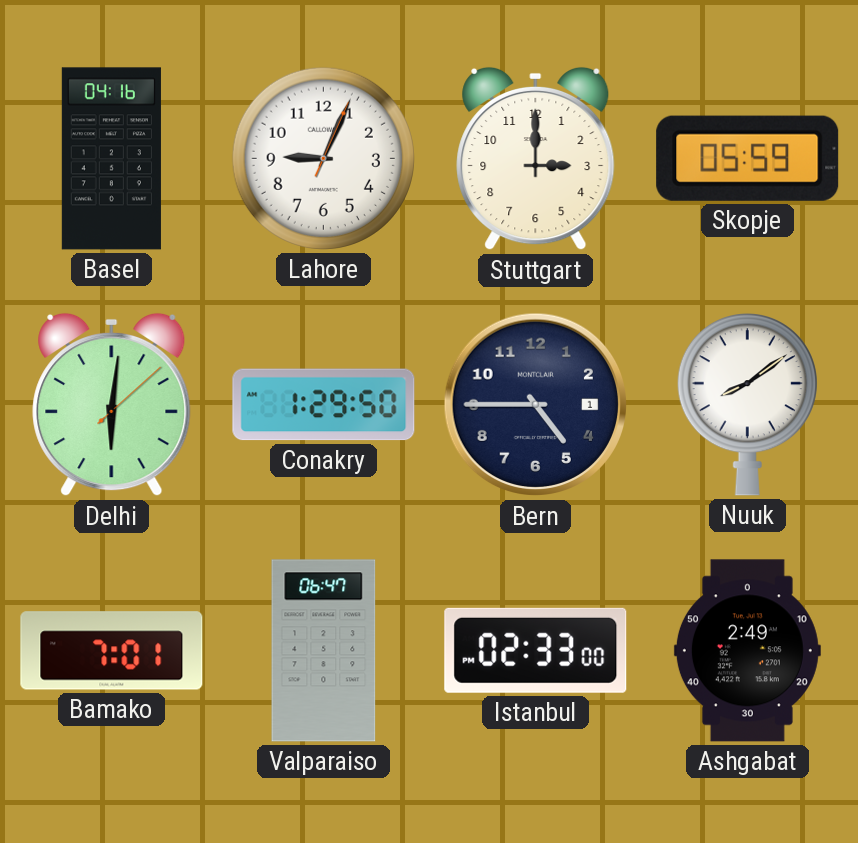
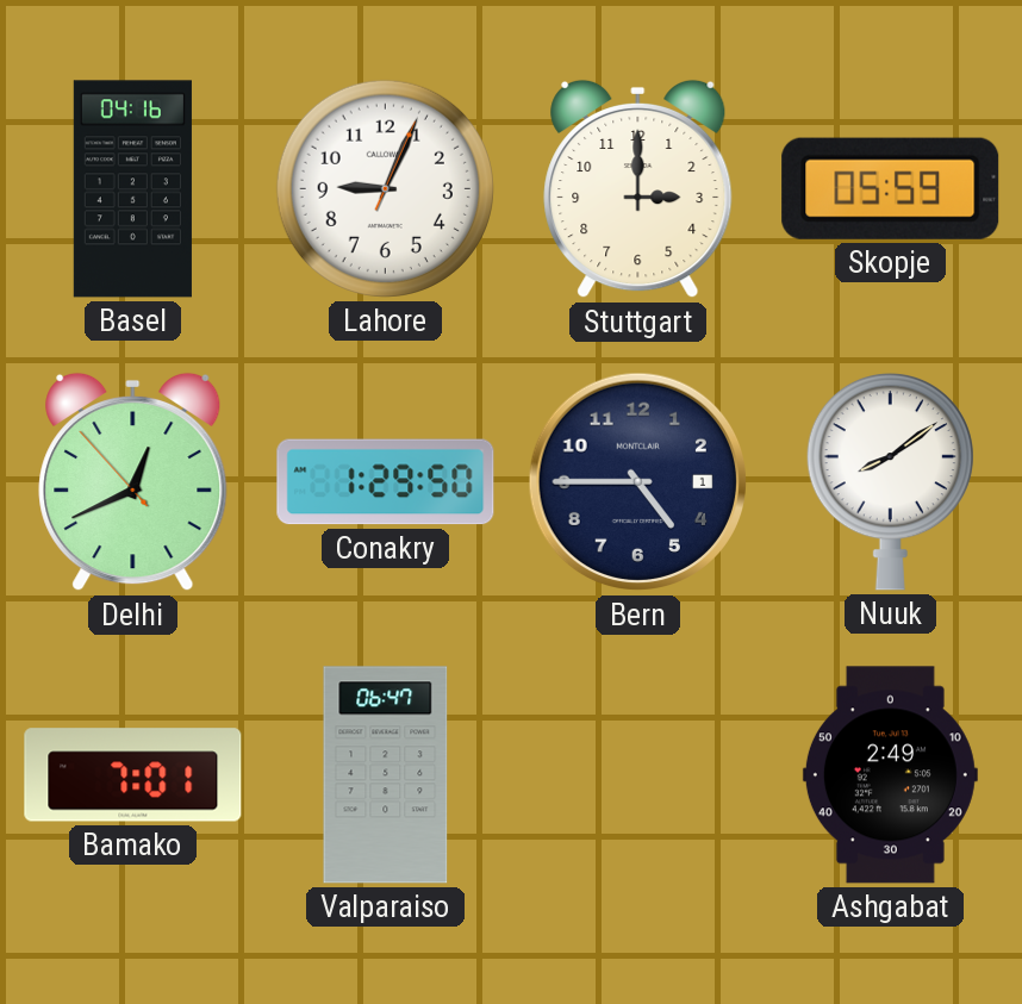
Delhi: 6:01 -> 12:40 (133, 482)
Istanbul: 02:33 -> none (536, 650)
